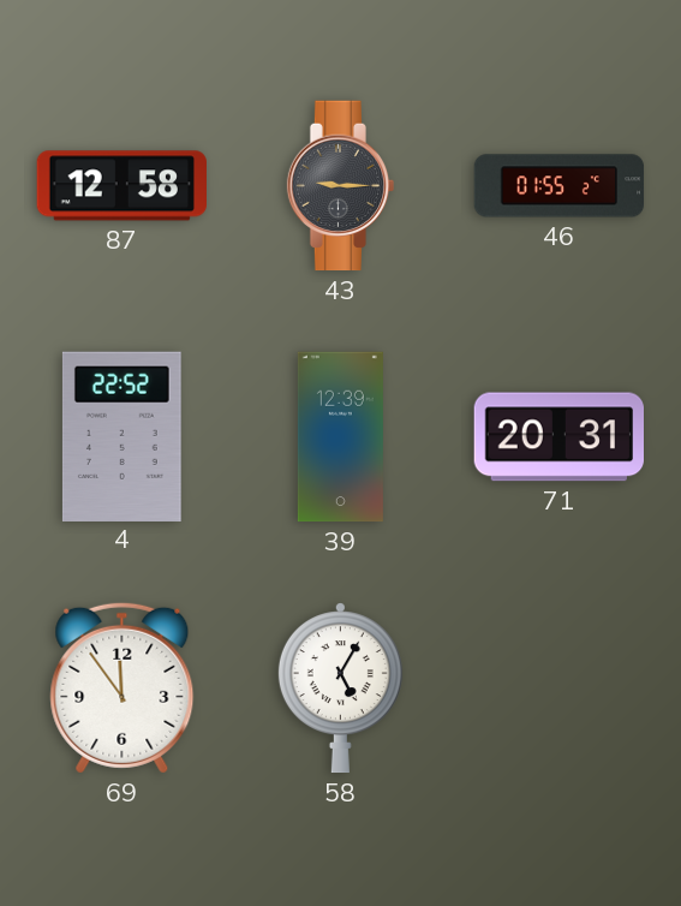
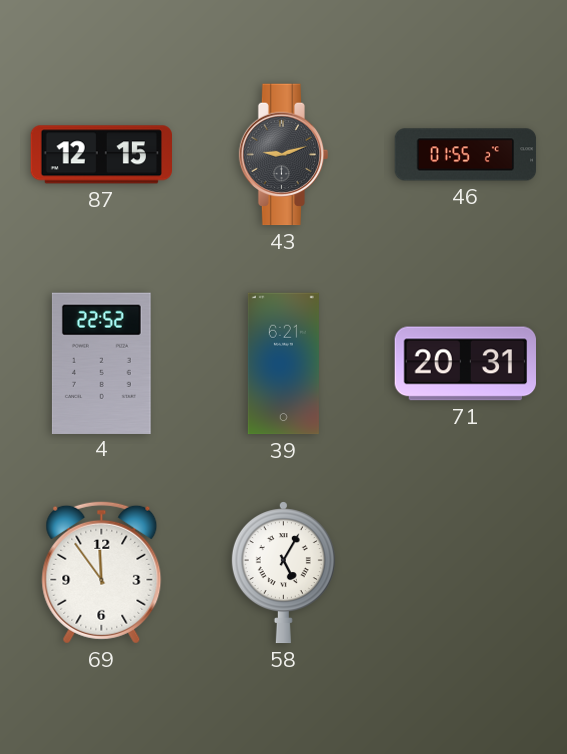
87: 12:58 -> 12:15 (101, 155)
43: 9:15 -> 9:12 (284, 155)
39: 12:39 -> 6:21 (283, 364)
